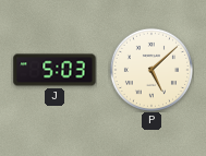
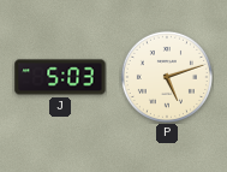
P: 5:08 -> 5:12 (167, 77)
